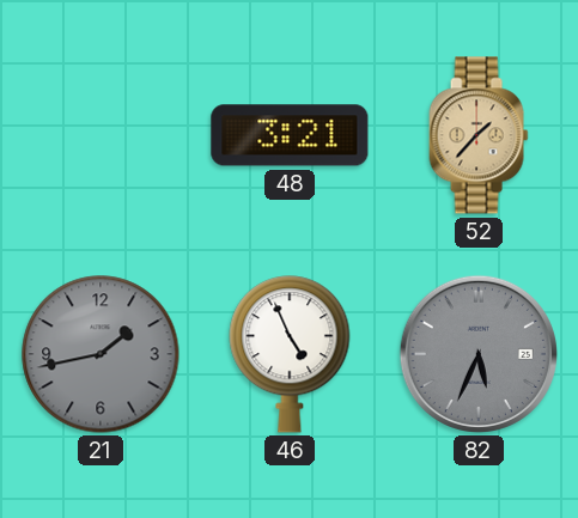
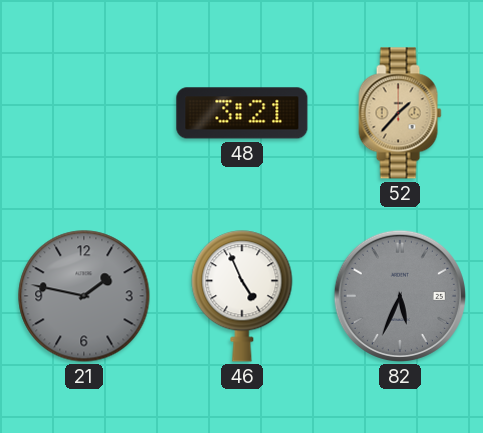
21: 1:43 -> 1:47 (84, 296)
